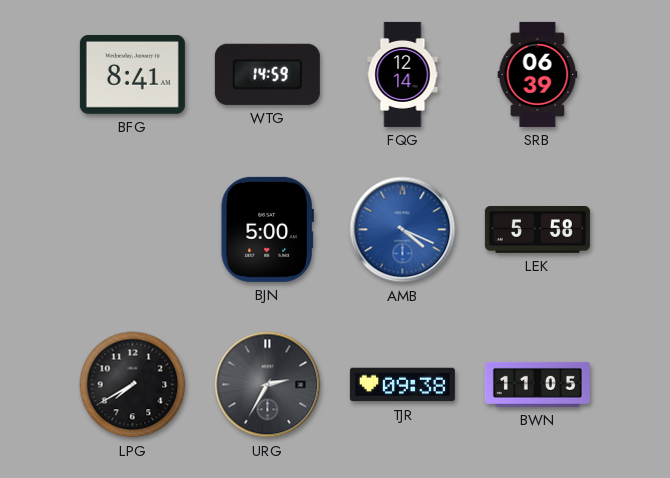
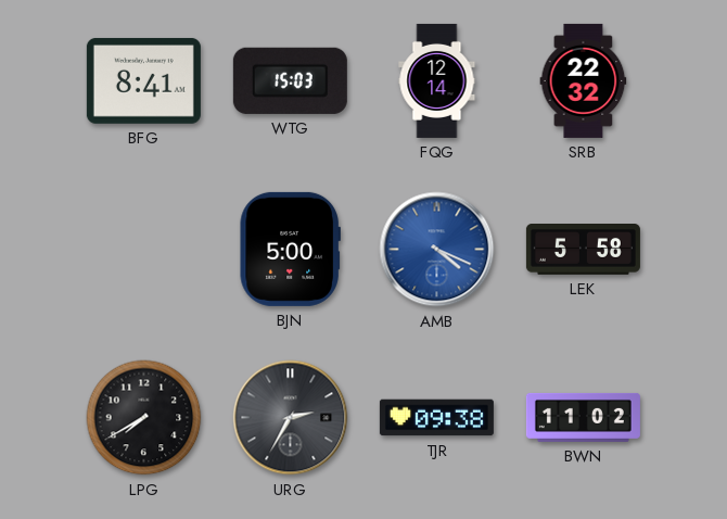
WTG: 14:59 -> 15:03 (290, 80)
SRB: 06:39 -> 22:32 (584, 80)
BWN: 11:05 -> 11:02 (583, 417)
